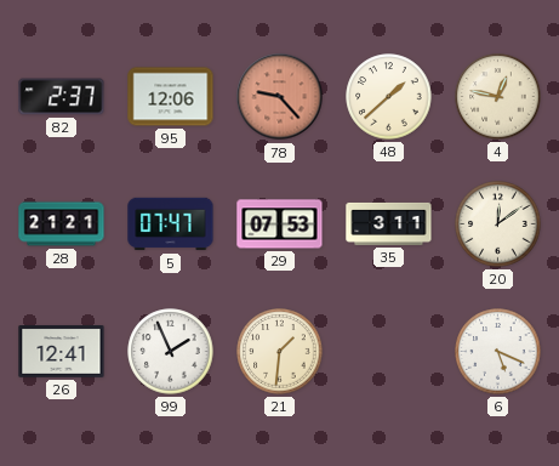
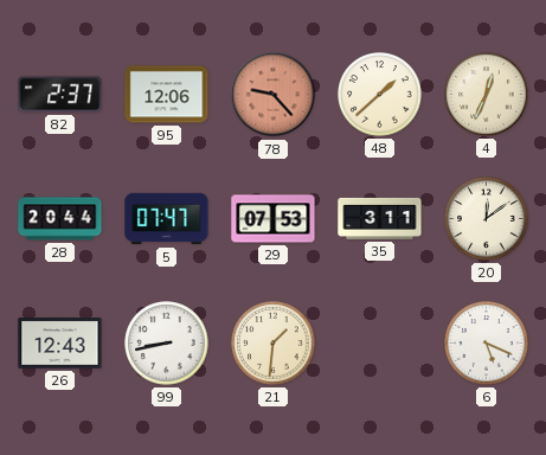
4: 12:47 -> 12:34 (487, 95)
28: 21:21 -> 20:44 (60, 219)
26: 12:41 -> 12:43 (60, 344)
99: 1:56 -> 8:43 (167, 344)
